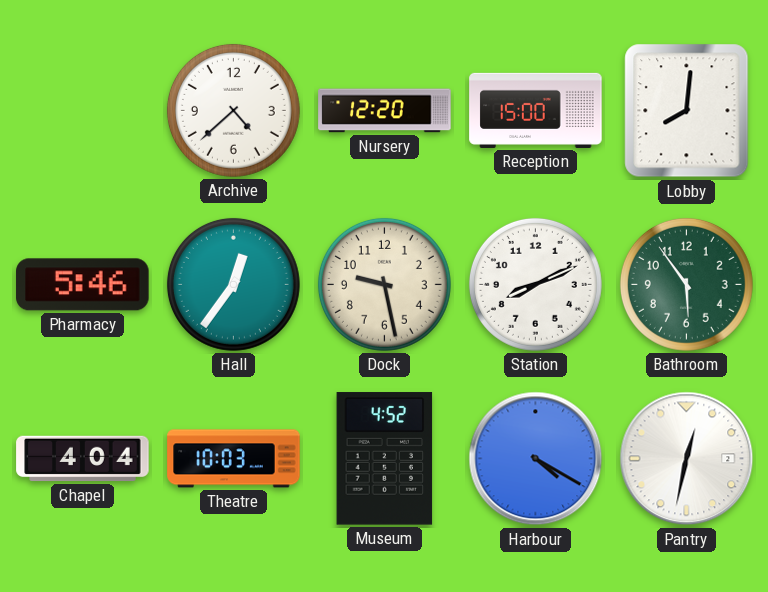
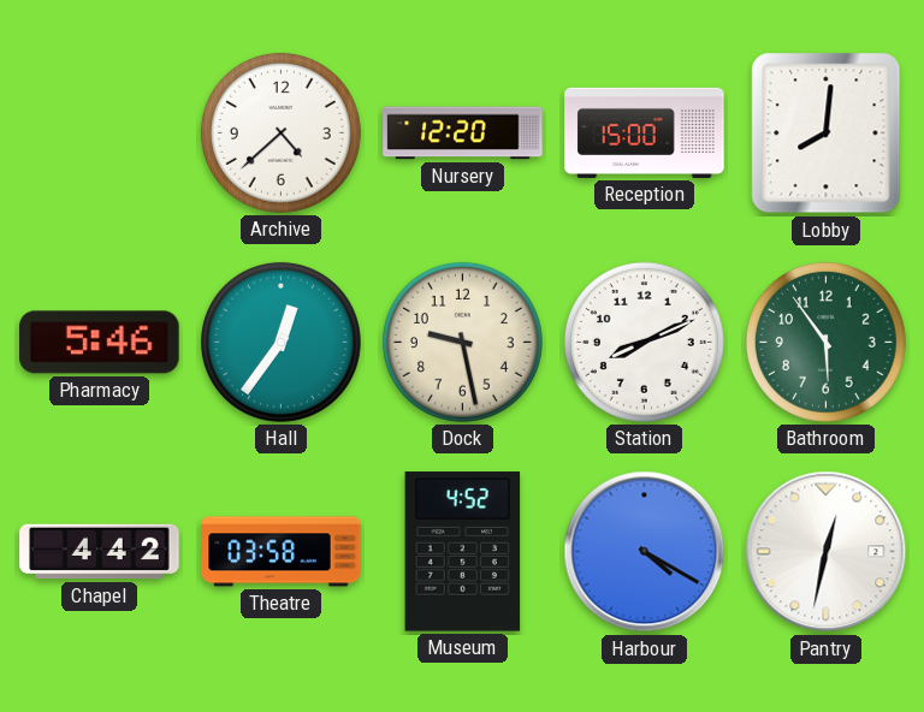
Chapel: 4:04 -> 4:42 (100, 552)
Theatre: 10:03 -> 03:58 (282, 552)
